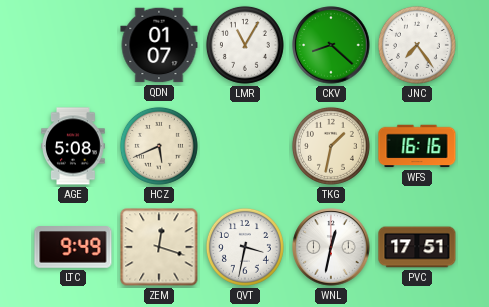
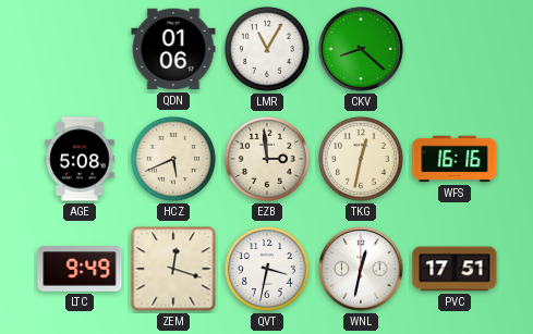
QDN: 01:07 -> 01:06 (173, 49)
JNC: 7:24 -> none (417, 45)
EZB: none -> 2:59 (267, 159)
TKG: 1:32 -> 12:32 (361, 159)
